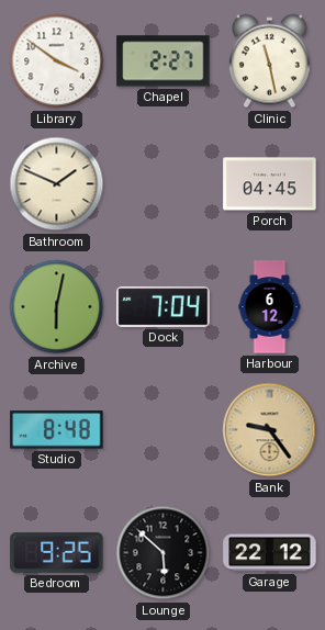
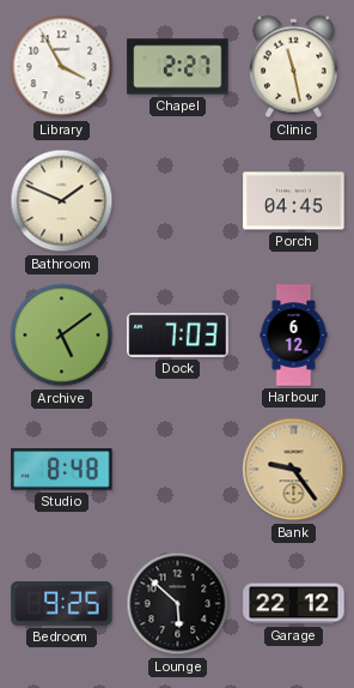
Library: 3:51 -> 3:55 (62, 67)
Archive: 6:02 -> 5:09 (62, 336)
Dock: 7:04 -> 7:03 (178, 336)
